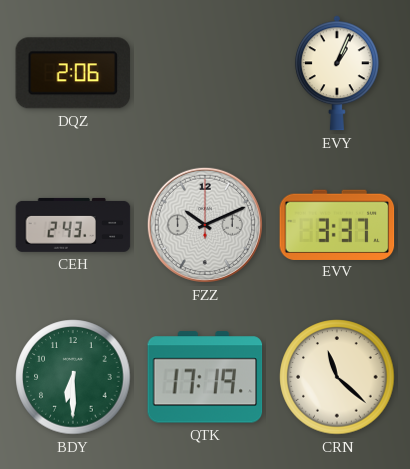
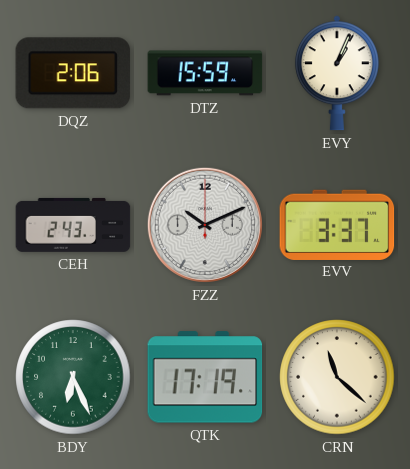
DTZ: none -> 15:59 (205, 73)
BDY: 6:30 -> 6:26 (73, 377)
